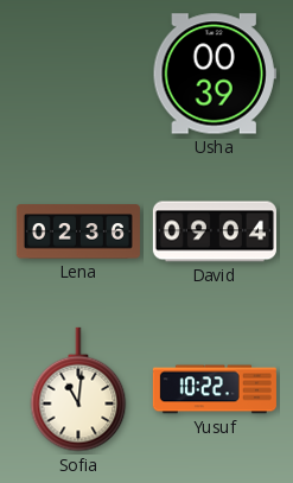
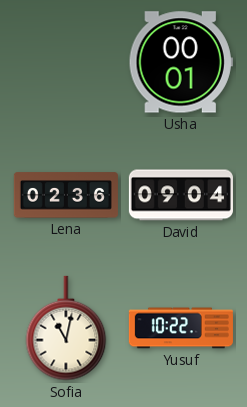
Usha: 00:39 -> 00:01 (181, 62)
Sofia: 11:01 -> 11:02 (66, 328)
